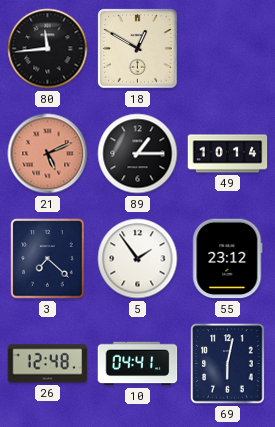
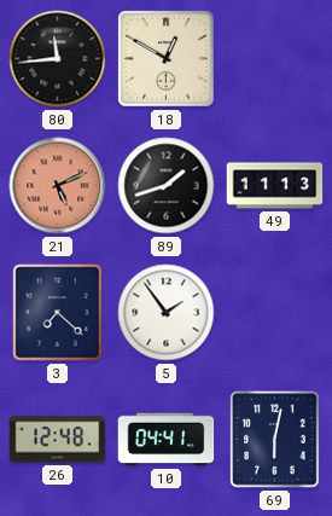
89: 1:15 -> 1:42 (167, 186)
49: 10:14 -> 11:13 (275, 186)
55: 23:12 -> none (228, 259)
